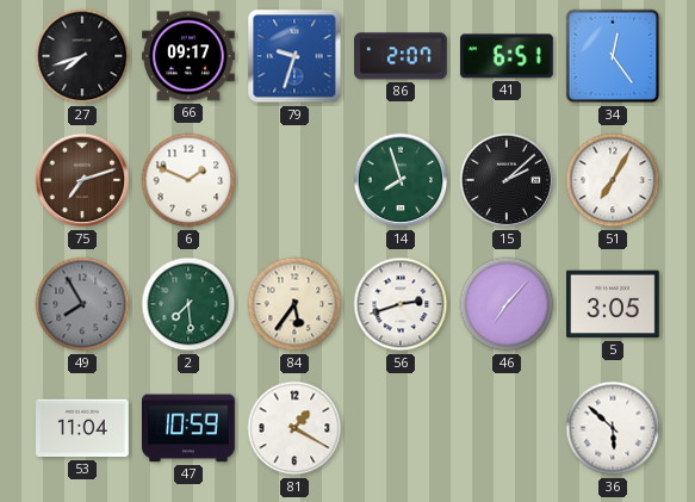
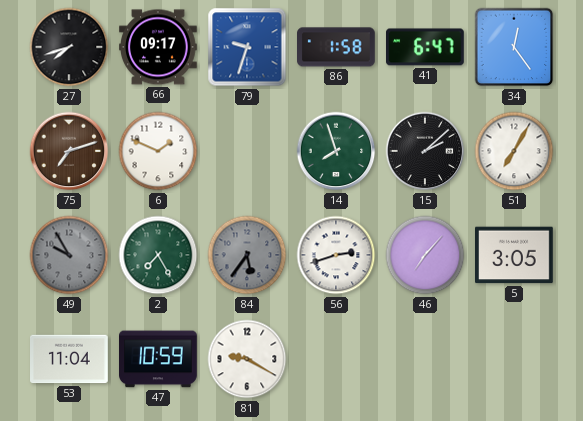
86: 2:07 -> 1:58 (337, 47)
41: 6:51 -> 6:47 (426, 47)
49: 7:55 -> 9:55 (69, 255)
2: 7:29 -> 7:25 (158, 255)
84 dial: cream -> grey (247, 255)
81: 1:20 -> 9:20 (247, 359)
36: 5:52 -> none (613, 428)
